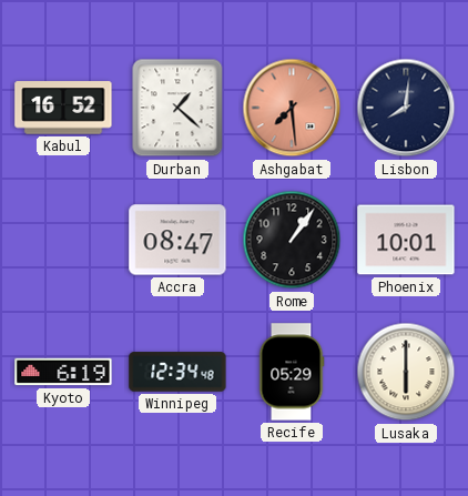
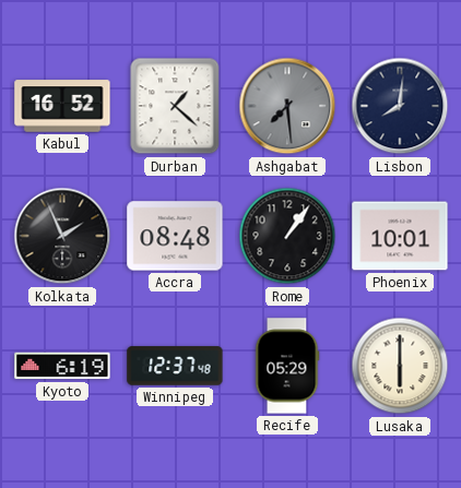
Ashgabat dial: salmon -> grey (287, 106)
Kolkata: none -> 1:56 (62, 236)
Accra: 08:47 -> 08:48 (175, 236)
Winnipeg: 12:34 -> 12:37 (175, 366)
